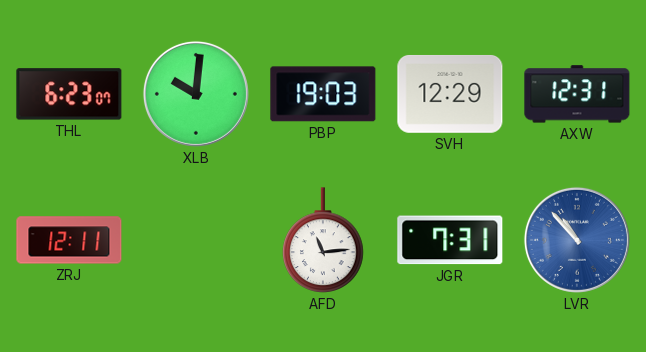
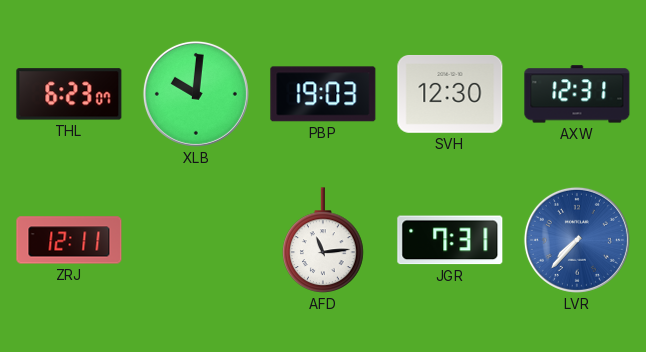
SVH: 12:29 -> 12:30 (450, 94)
LVR: 10:53 -> 7:37 (577, 240)
